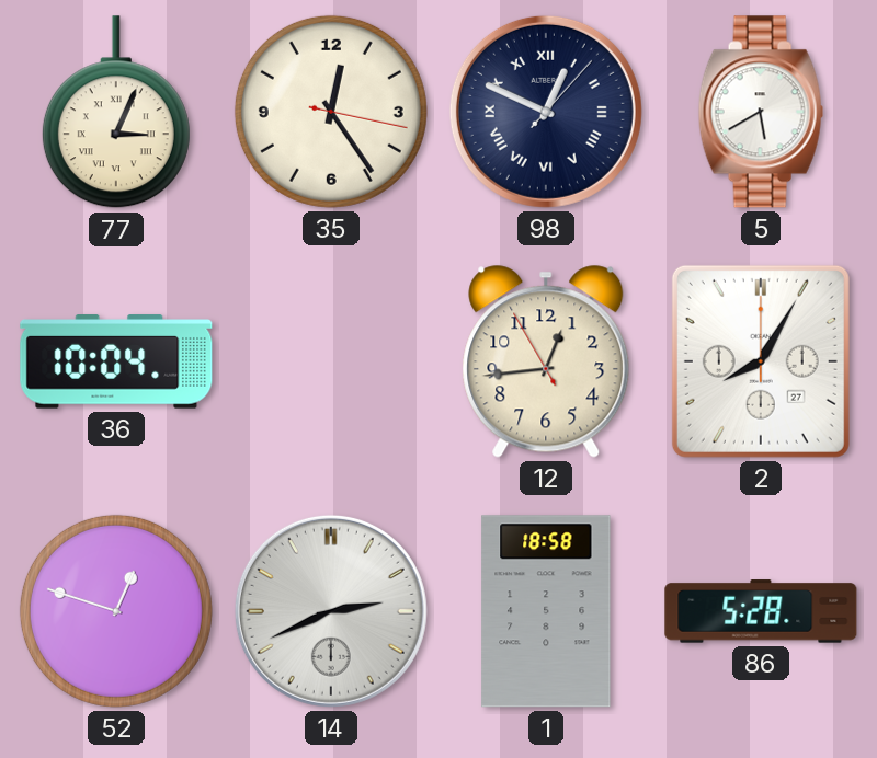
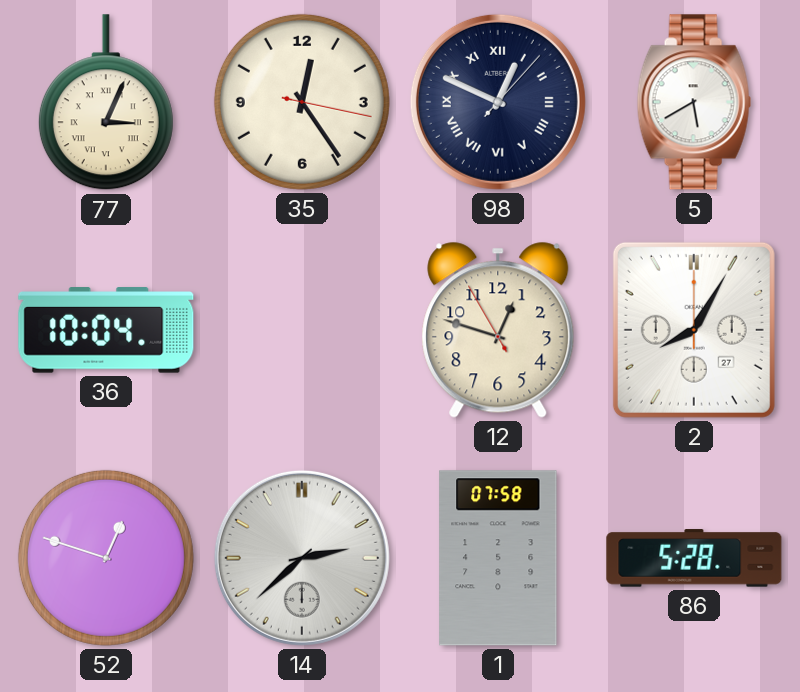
12: 12:43 -> 12:47 (498, 330)
14: 2:41 -> 2:38 (302, 558)
1: 18:58 -> 07:58 (498, 558)
